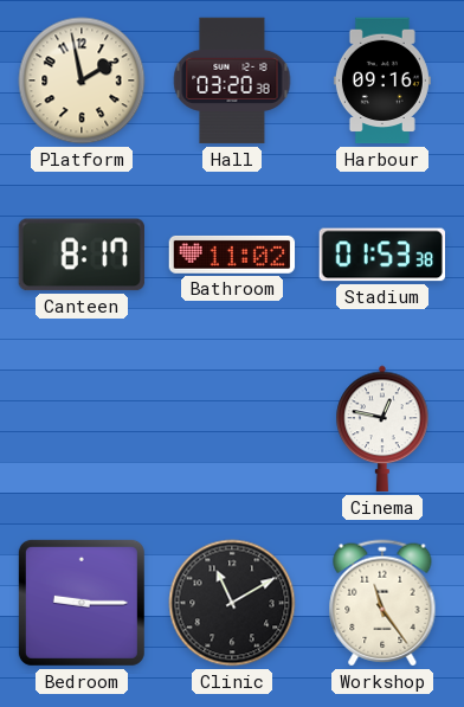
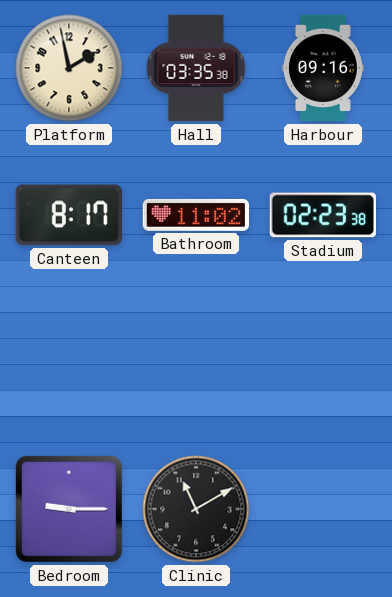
Hall: 03:20 -> 03:35 (196, 68)
Stadium: 01:53 -> 02:23 (322, 215)
Cinema: 12:47 -> none (382, 429)
Workshop: 11:24 -> none (382, 603)
